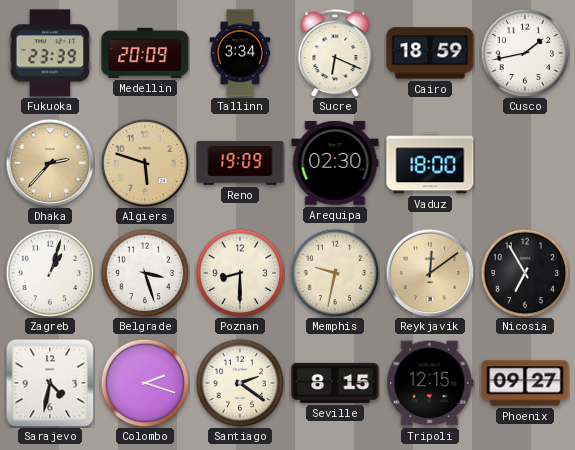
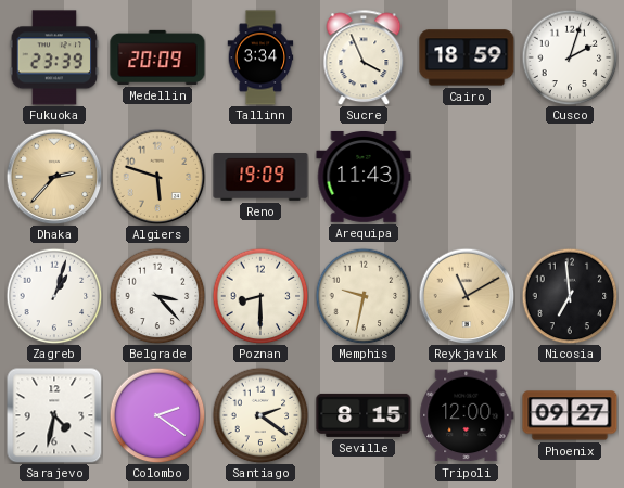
Sucre: 6:19 -> 3:56 (364, 57)
Cusco: 1:43 -> 2:03 (570, 57)
Arequipa: 02:30 -> 11:43 (364, 177)
Vaduz: 18:00 -> none (430, 163)
Belgrade: 3:27 -> 3:23 (157, 296)
Reykjavik: 12:09 -> 11:10 (467, 296)
Nicosia: 6:55 -> 6:59 (570, 296)
Colombo: 2:18 -> 2:21 (157, 415)
Tripoli: 12:15 -> 12:00 (467, 415)
